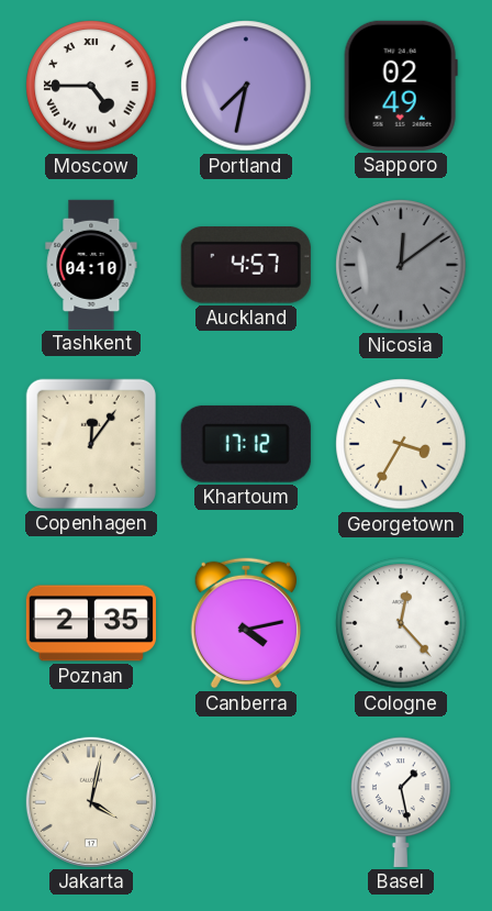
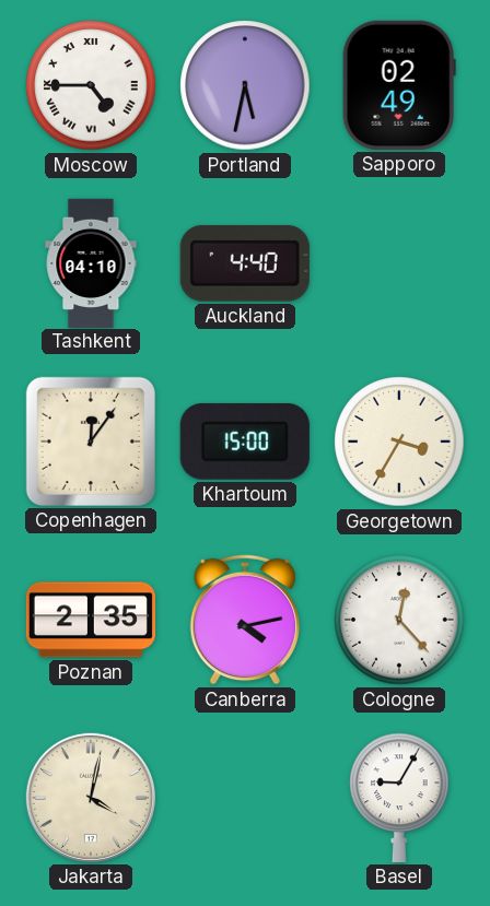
Portland: 7:32 -> 5:32 (245, 85)
Auckland: 4:57 -> 4:40 (245, 264)
Nicosia: 12:09 -> none (401, 265)
Khartoum: 17:12 -> 15:00 (245, 442)
Basel: 1:28 -> 9:05 (399, 798)
